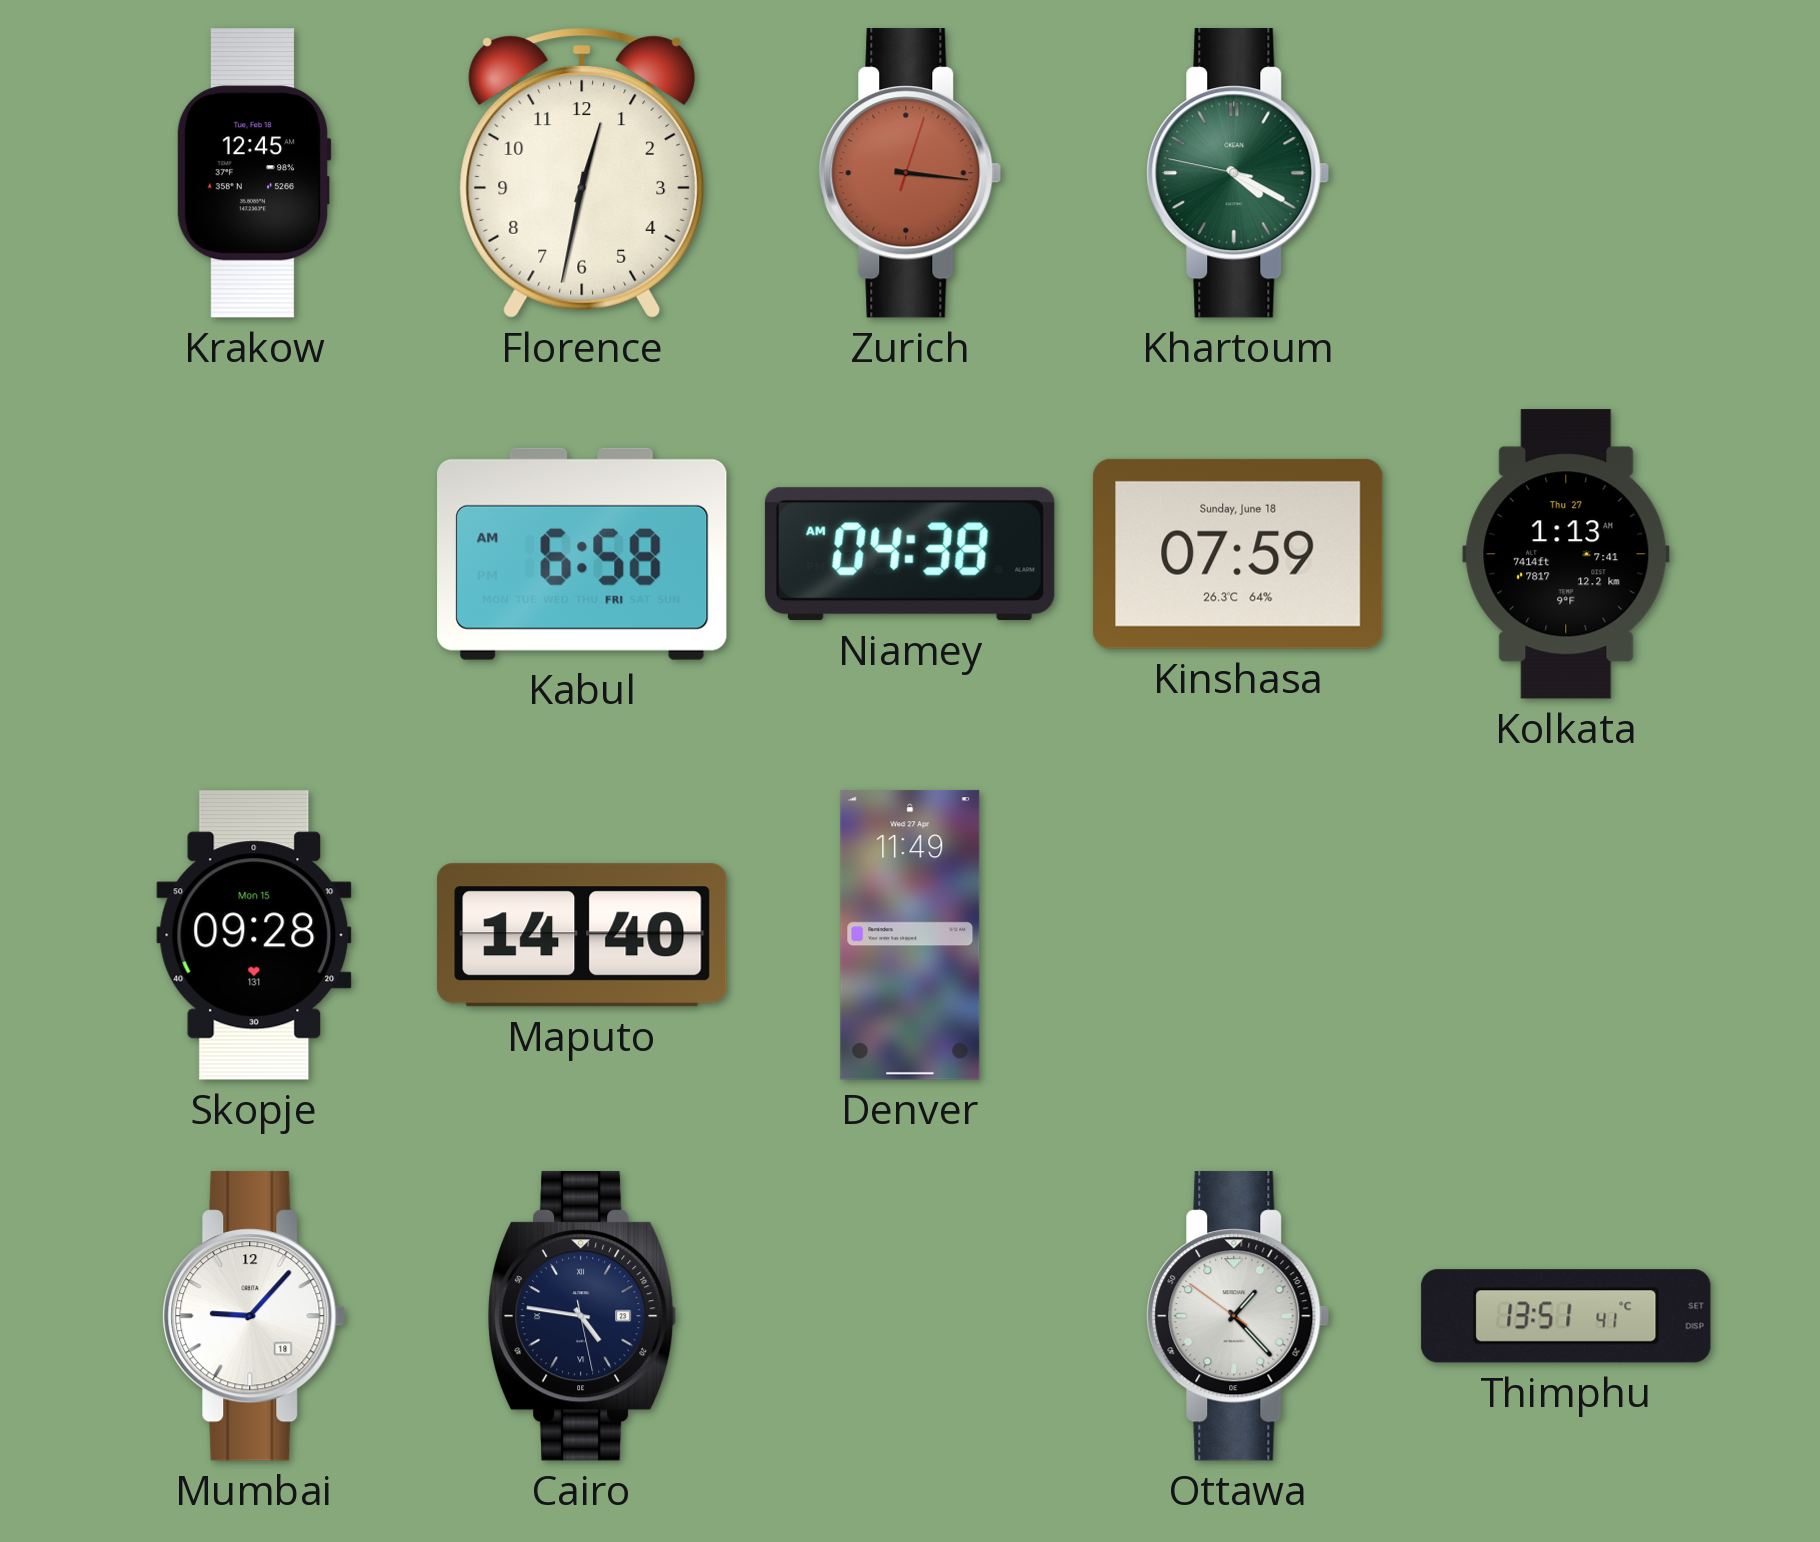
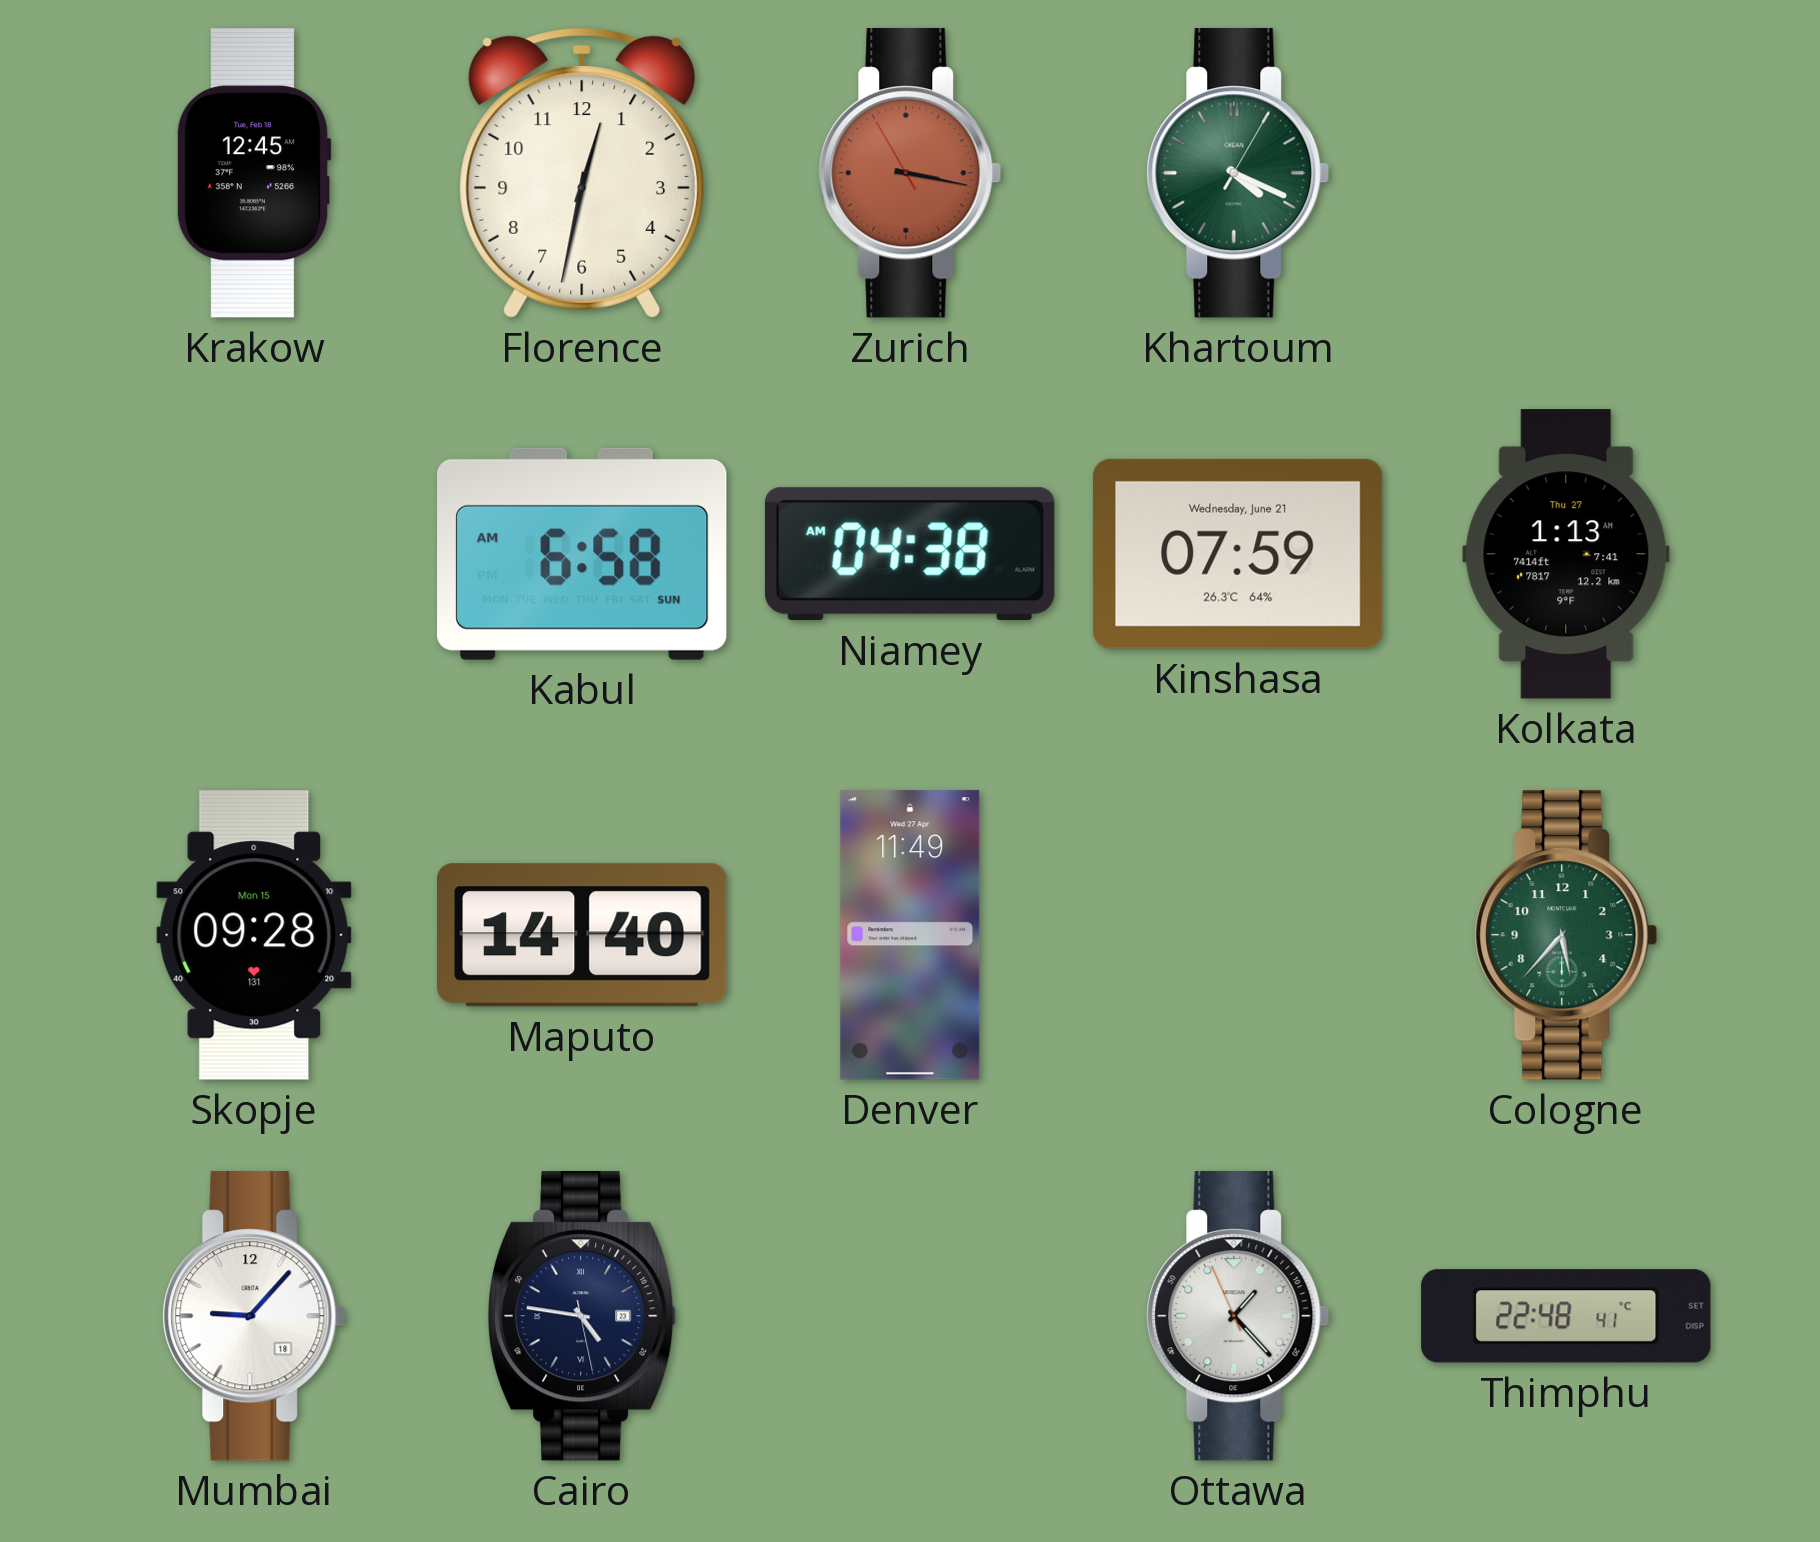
Zurich: 3:16:03 -> 3:16:55 (910, 173)
Khartoum: 4:19:47 -> 4:19:05 (1238, 173)
Kabul date: FRI -> SUN (582, 554)
Kinshasa date: Sunday, June 18 -> Wednesday, June 21 (1238, 554)
Cologne: none -> 5:37 (1566, 935)
Ottawa: 1:22:51 -> 1:22:56 (1238, 1316)
Thimphu: 13:51 -> 22:48 (1566, 1316)
